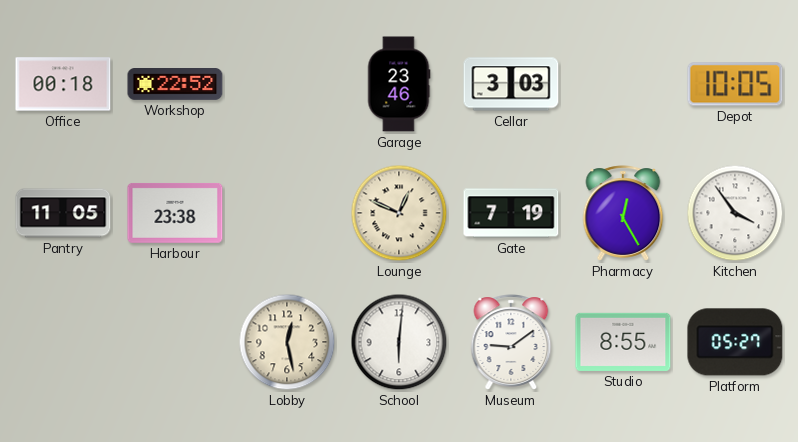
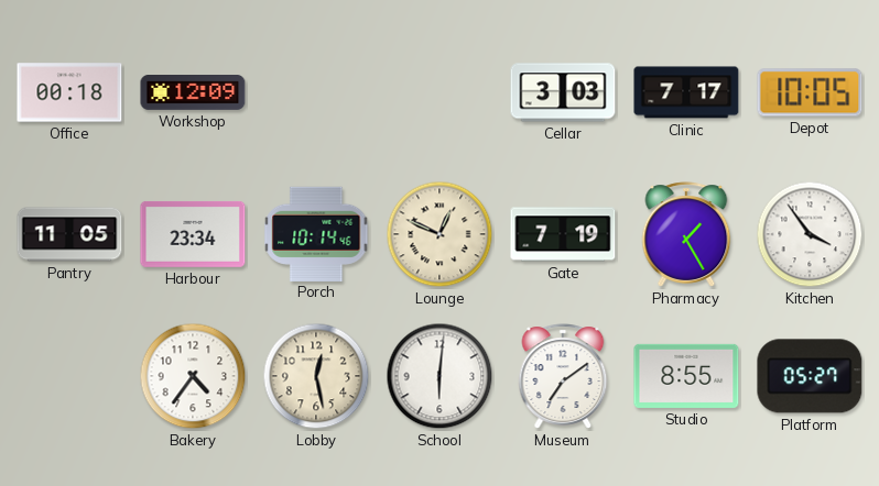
Workshop: 22:52 -> 12:09 (193, 93)
Garage: 23:46 -> none (399, 84)
Clinic: none -> 7:17 (686, 92)
Harbour: 23:38 -> 23:34 (193, 234)
Porch: none -> 10:14 (316, 233)
Pharmacy: 12:25 -> 1:25 (686, 234)
Bakery: none -> 4:36 (193, 376)
Museum: 9:09 -> 7:09 (563, 376)
